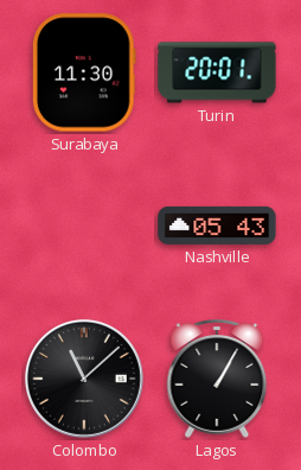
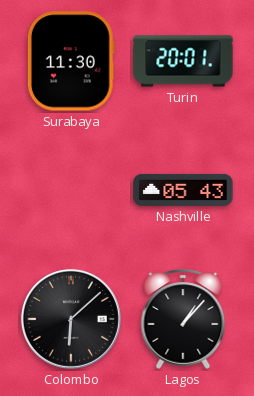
Colombo: 11:08 -> 6:08 (71, 319)
Lagos: 1:05 -> 1:07 (183, 319)
